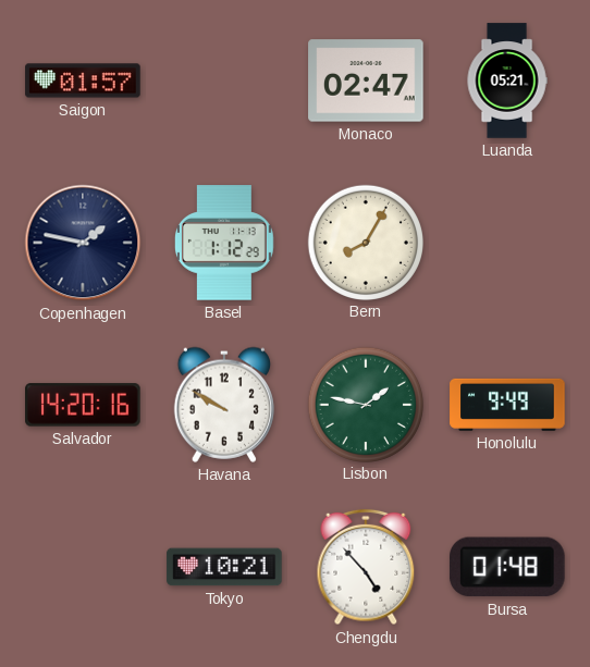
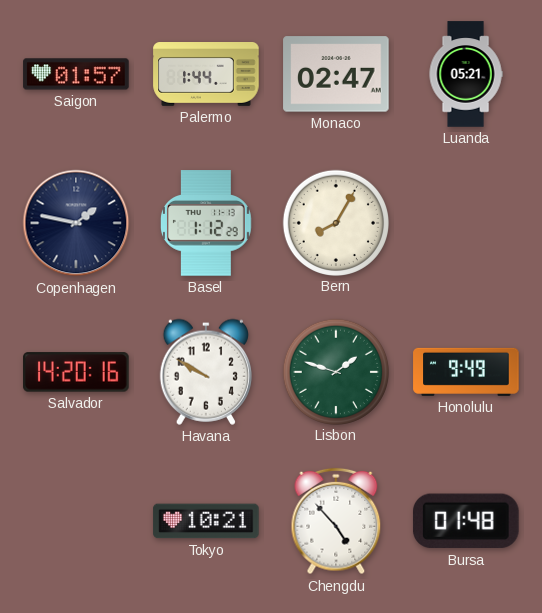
Palermo: none -> 1:44 (206, 75)
Lisbon: 1:47 -> 1:48 (335, 371)
